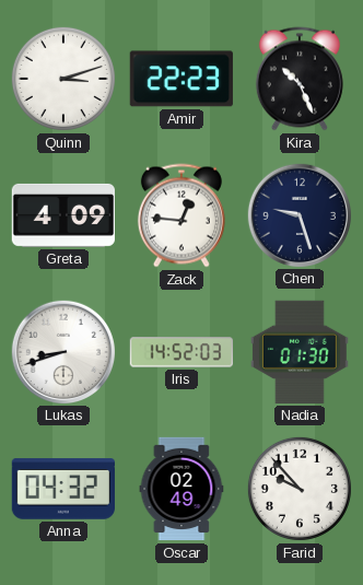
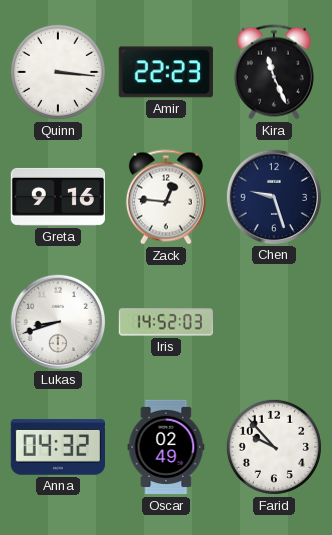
Quinn: 3:12 -> 3:16 (58, 72)
Kira: 10:26 -> 11:26 (274, 72)
Greta: 4:09 -> 9:16 (57, 197)
Nadia: 01:30 -> none (300, 352)
